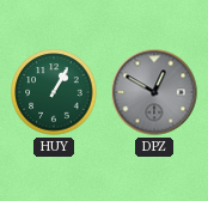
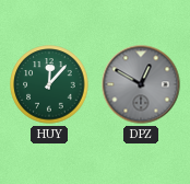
HUY: 1:05 -> 12:07 (49, 84)
